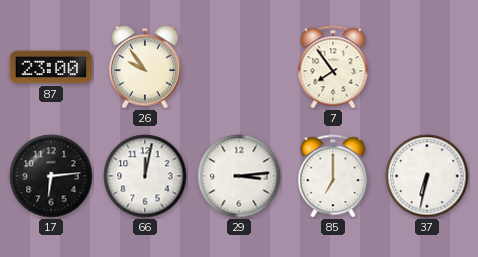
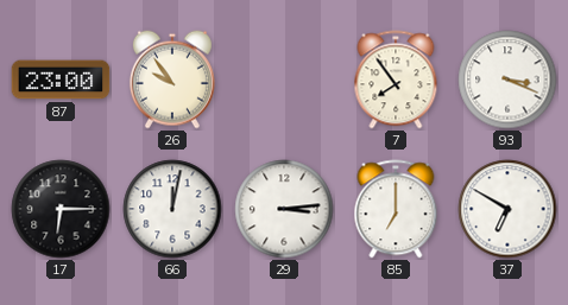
93: none -> 3:19 (507, 80)
17: 6:14 -> 6:15 (61, 209)
37: 6:32 -> 6:50 (507, 209)
